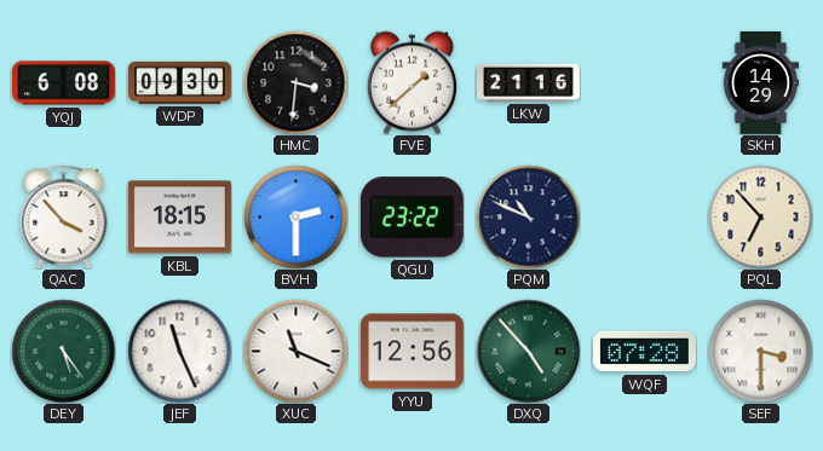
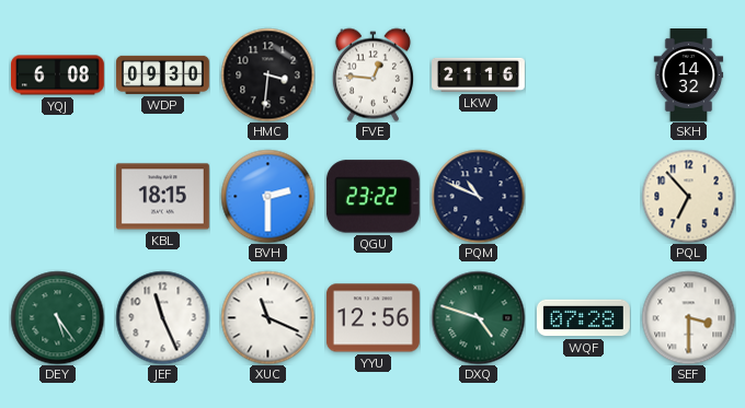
FVE: 1:38 -> 12:46 (373, 74)
SKH: 14:29 -> 14:32 (689, 75)
QAC: 3:53 -> none (64, 216)
DXQ: 4:53 -> 4:48 (478, 317)
